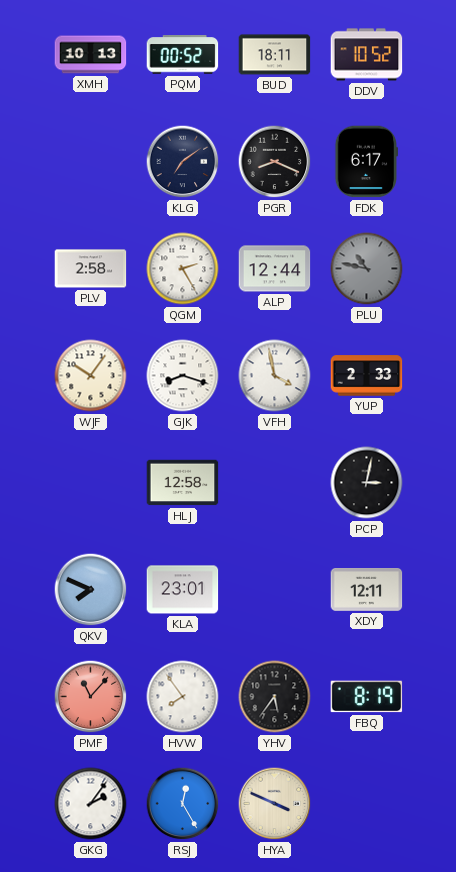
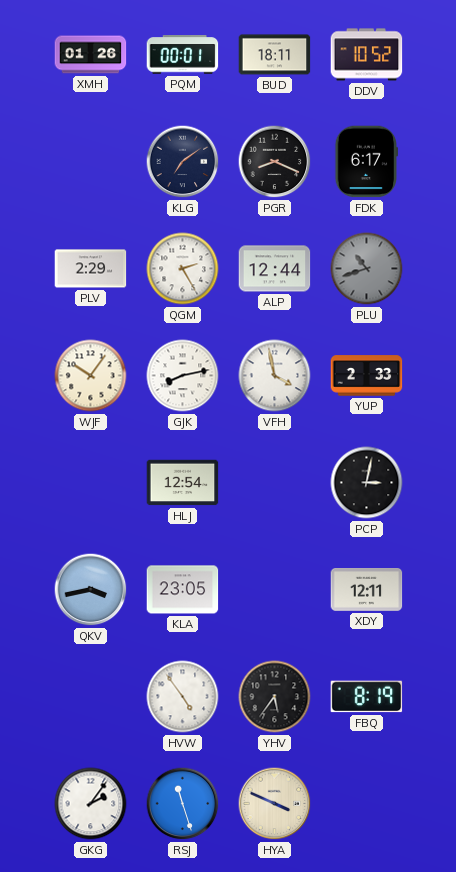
XMH: 10:13 -> 01:26 (91, 55)
PQM: 00:52 -> 00:01 (183, 55)
PLV: 2:58 -> 2:29 (91, 269)
PLU: 10:47 -> 10:42 (367, 269)
GJK: 8:18 -> 8:13 (183, 376)
HLJ: 12:58 -> 12:54 (183, 483)
QKV: 7:49 -> 3:43 (91, 590)
KLA: 23:01 -> 23:05 (183, 590)
PMF: 11:07 -> none (91, 697)
HVW: 7:54 -> 4:54 (183, 697)
RSJ: 12:25 -> 11:27 (183, 804)
